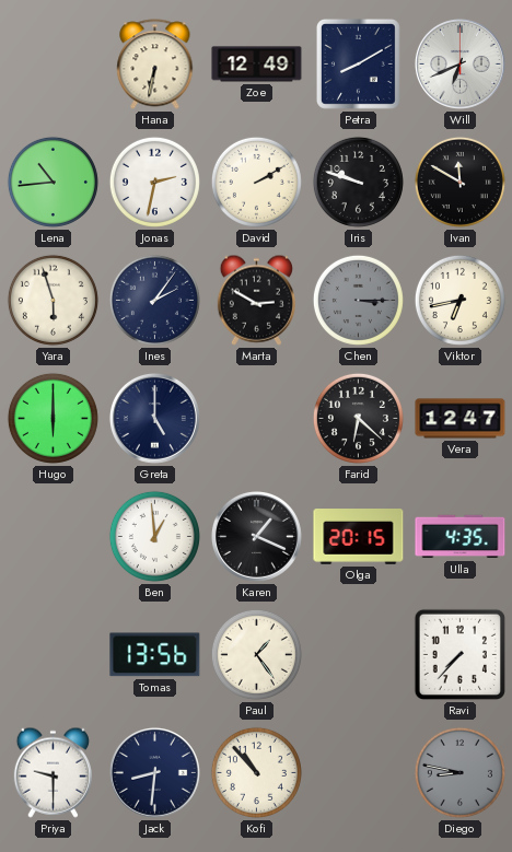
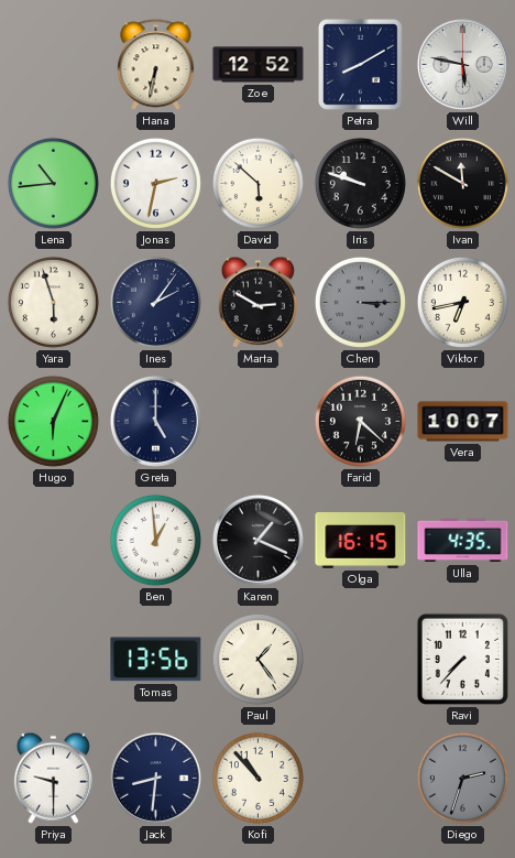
Zoe: 12:49 -> 12:52 (259, 65)
Will: 6:41 -> 5:47 (462, 64)
David: 2:10 -> 5:52 (257, 183)
Hugo: 6:00 -> 6:04 (53, 421)
Vera: 12:47 -> 10:07 (463, 422)
Olga: 20:15 -> 16:15 (361, 541)
Diego: 8:47 -> 2:33 (462, 778)
